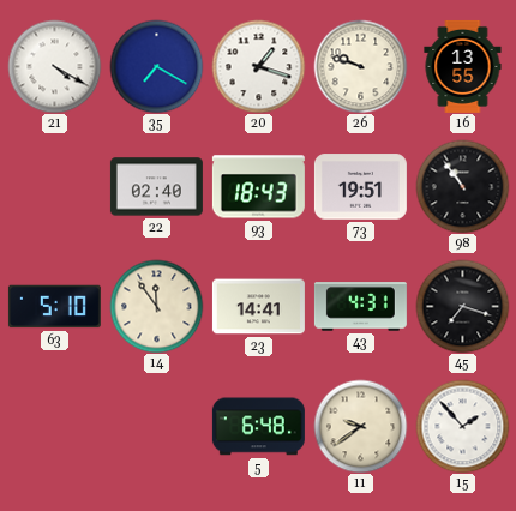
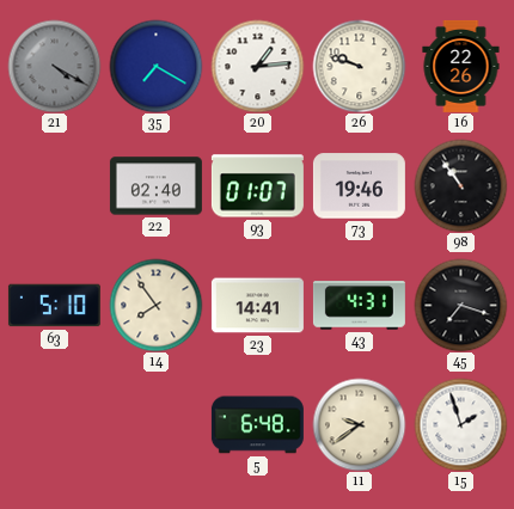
21 dial: white -> grey (54, 66)
20: 1:18 -> 1:14 (257, 66)
16: 13:55 -> 22:26 (461, 66)
93: 18:43 -> 01:07 (257, 186)
73: 19:51 -> 19:46 (359, 186)
14: 11:54 -> 7:54 (155, 305)
15: 1:53 -> 1:57 (460, 424)
